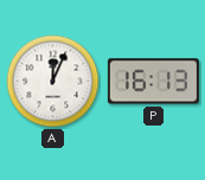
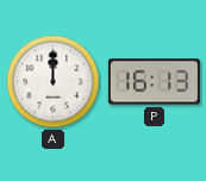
A: 12:04 -> 12:00 (54, 82)
